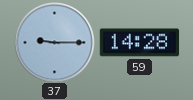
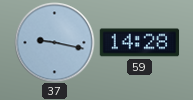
37: 9:15 -> 9:17 (54, 42)
